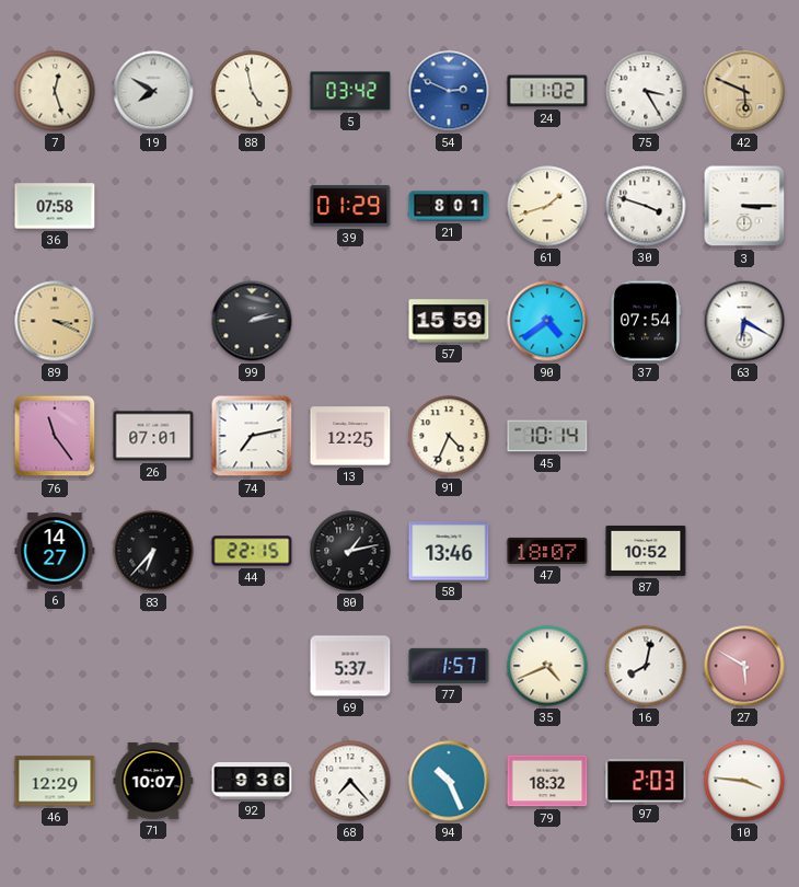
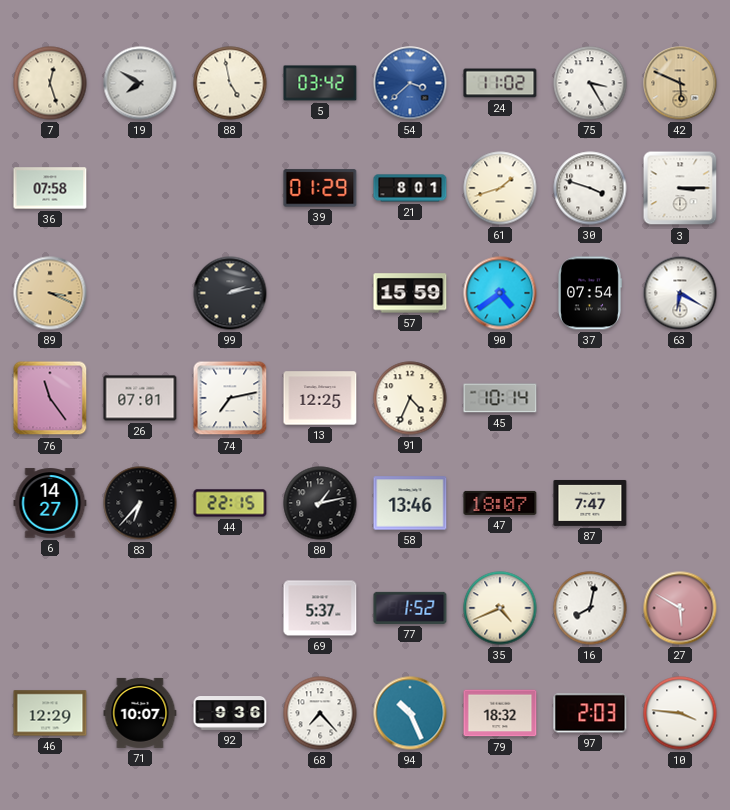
54: 2:49 -> 3:38 (410, 83)
87: 10:52 -> 7:47 (590, 503)
77: 1:57 -> 1:52 (410, 608)
